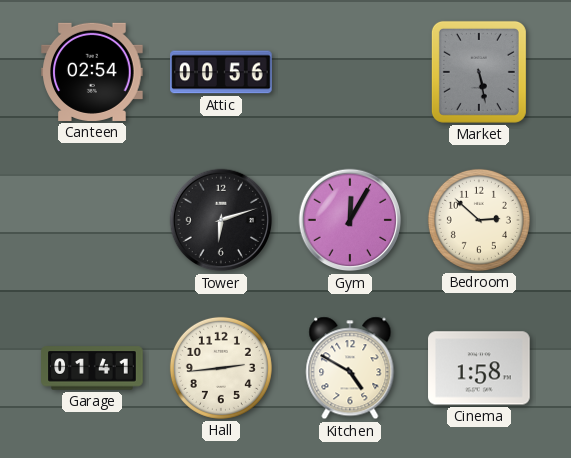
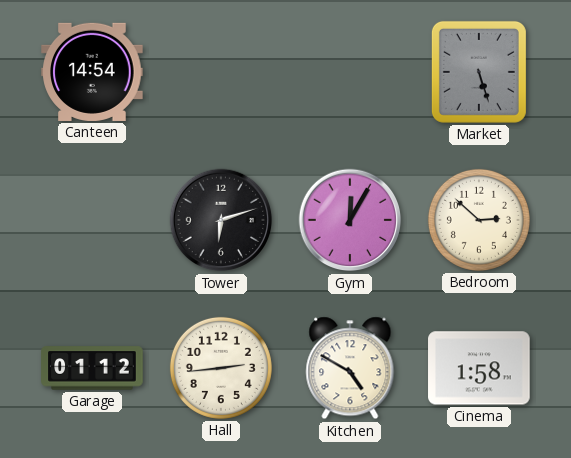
Canteen: 02:54 -> 14:54 (92, 72)
Attic: 00:56 -> none (221, 72)
Market: 5:28 -> 5:27 (479, 72)
Garage: 01:41 -> 01:12 (92, 368)
